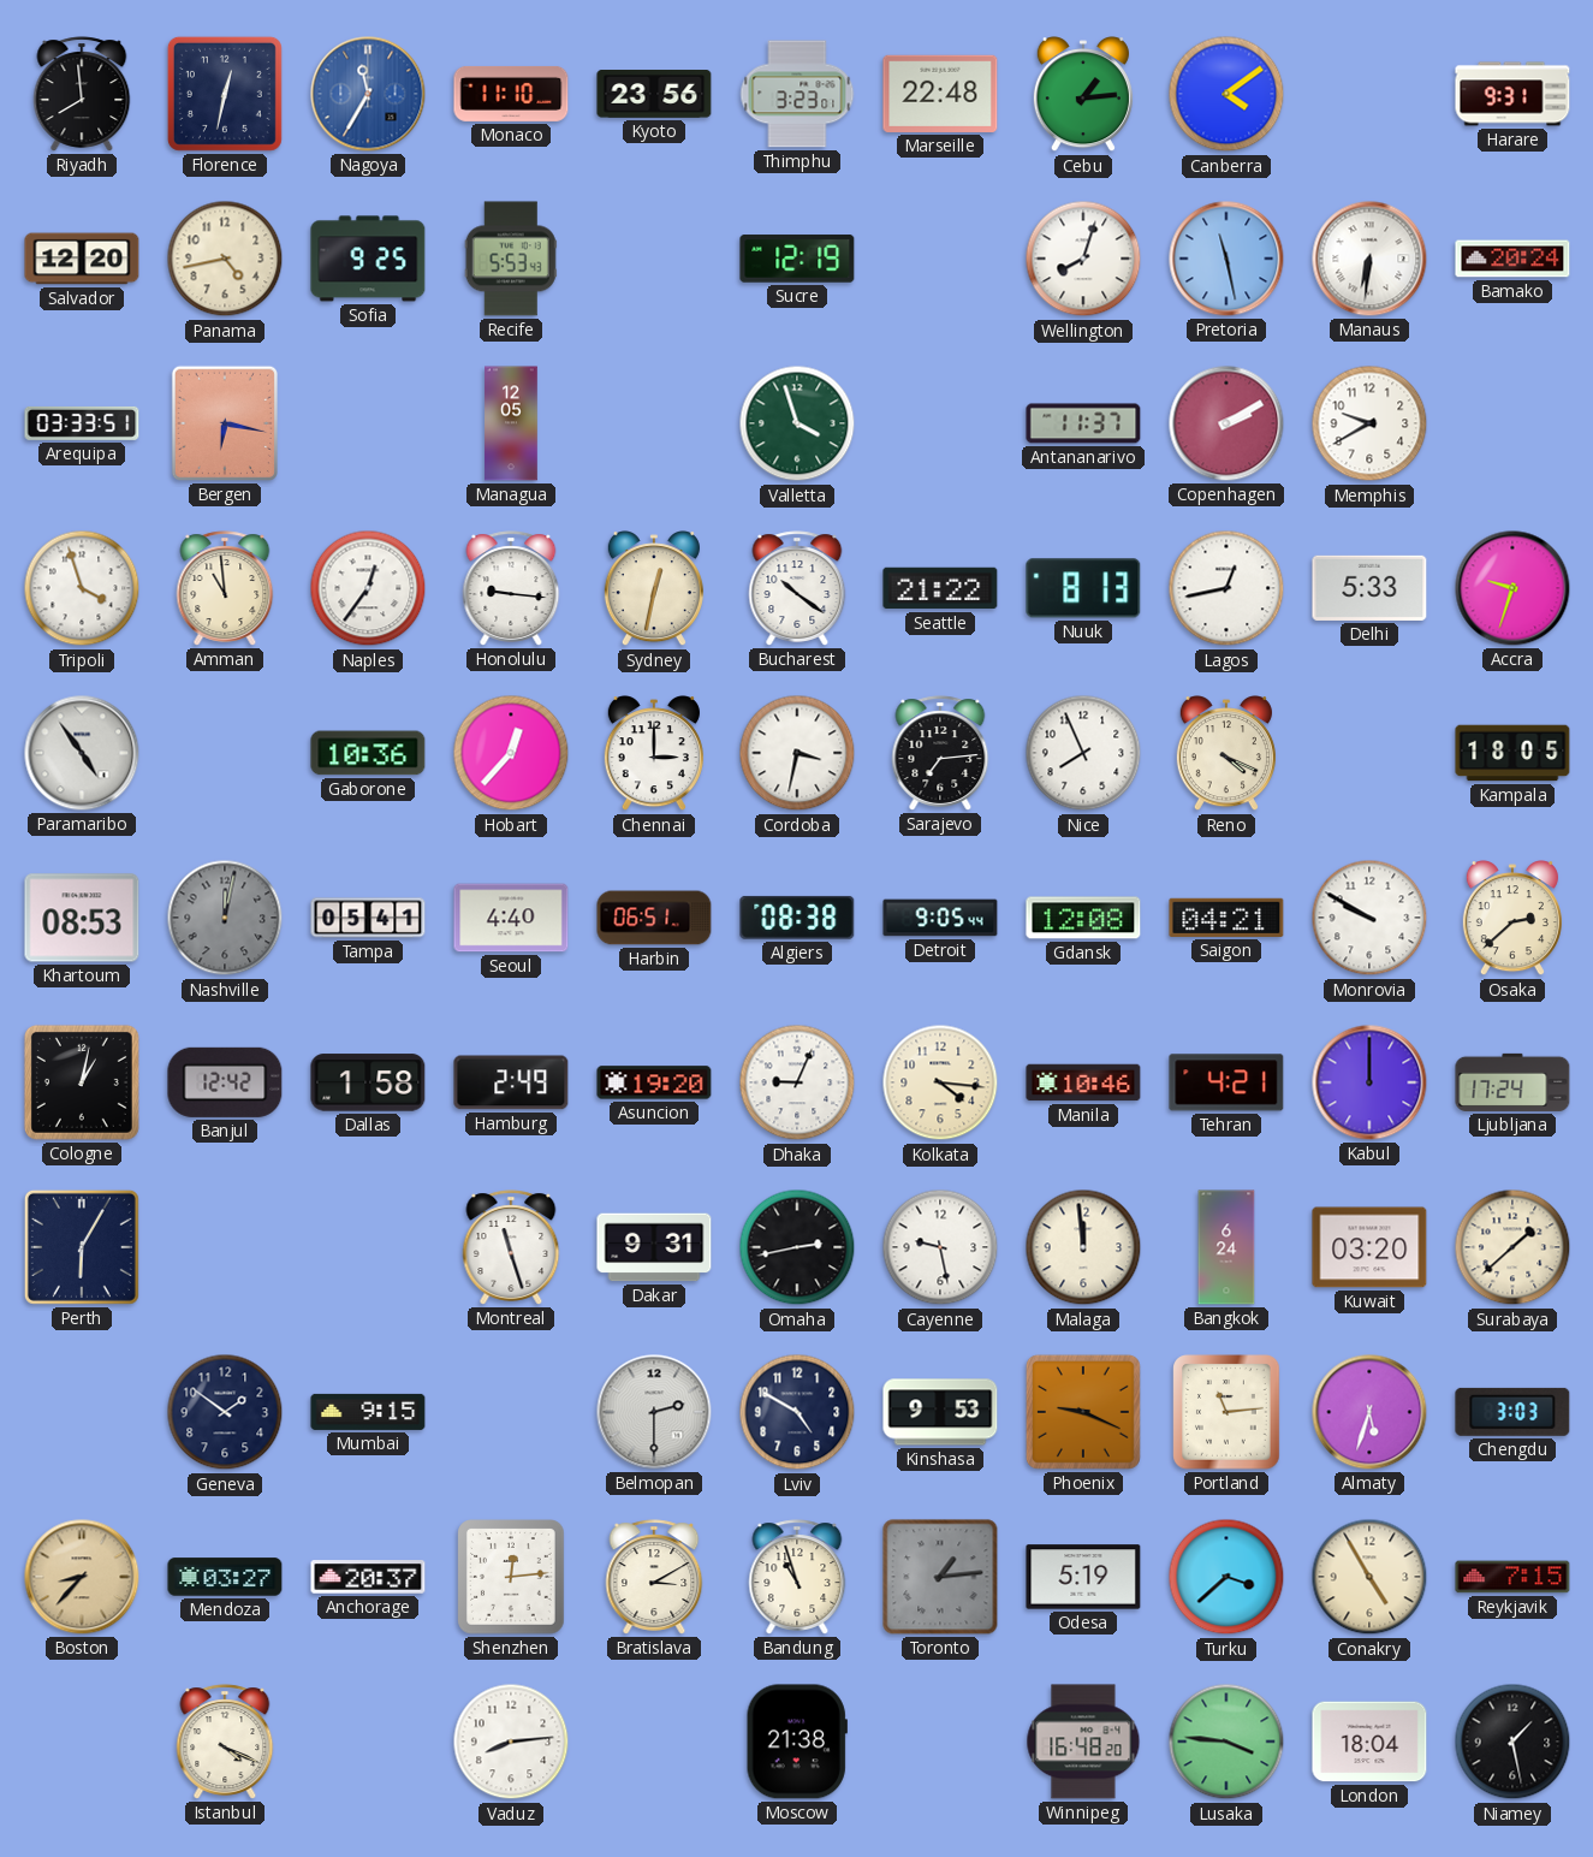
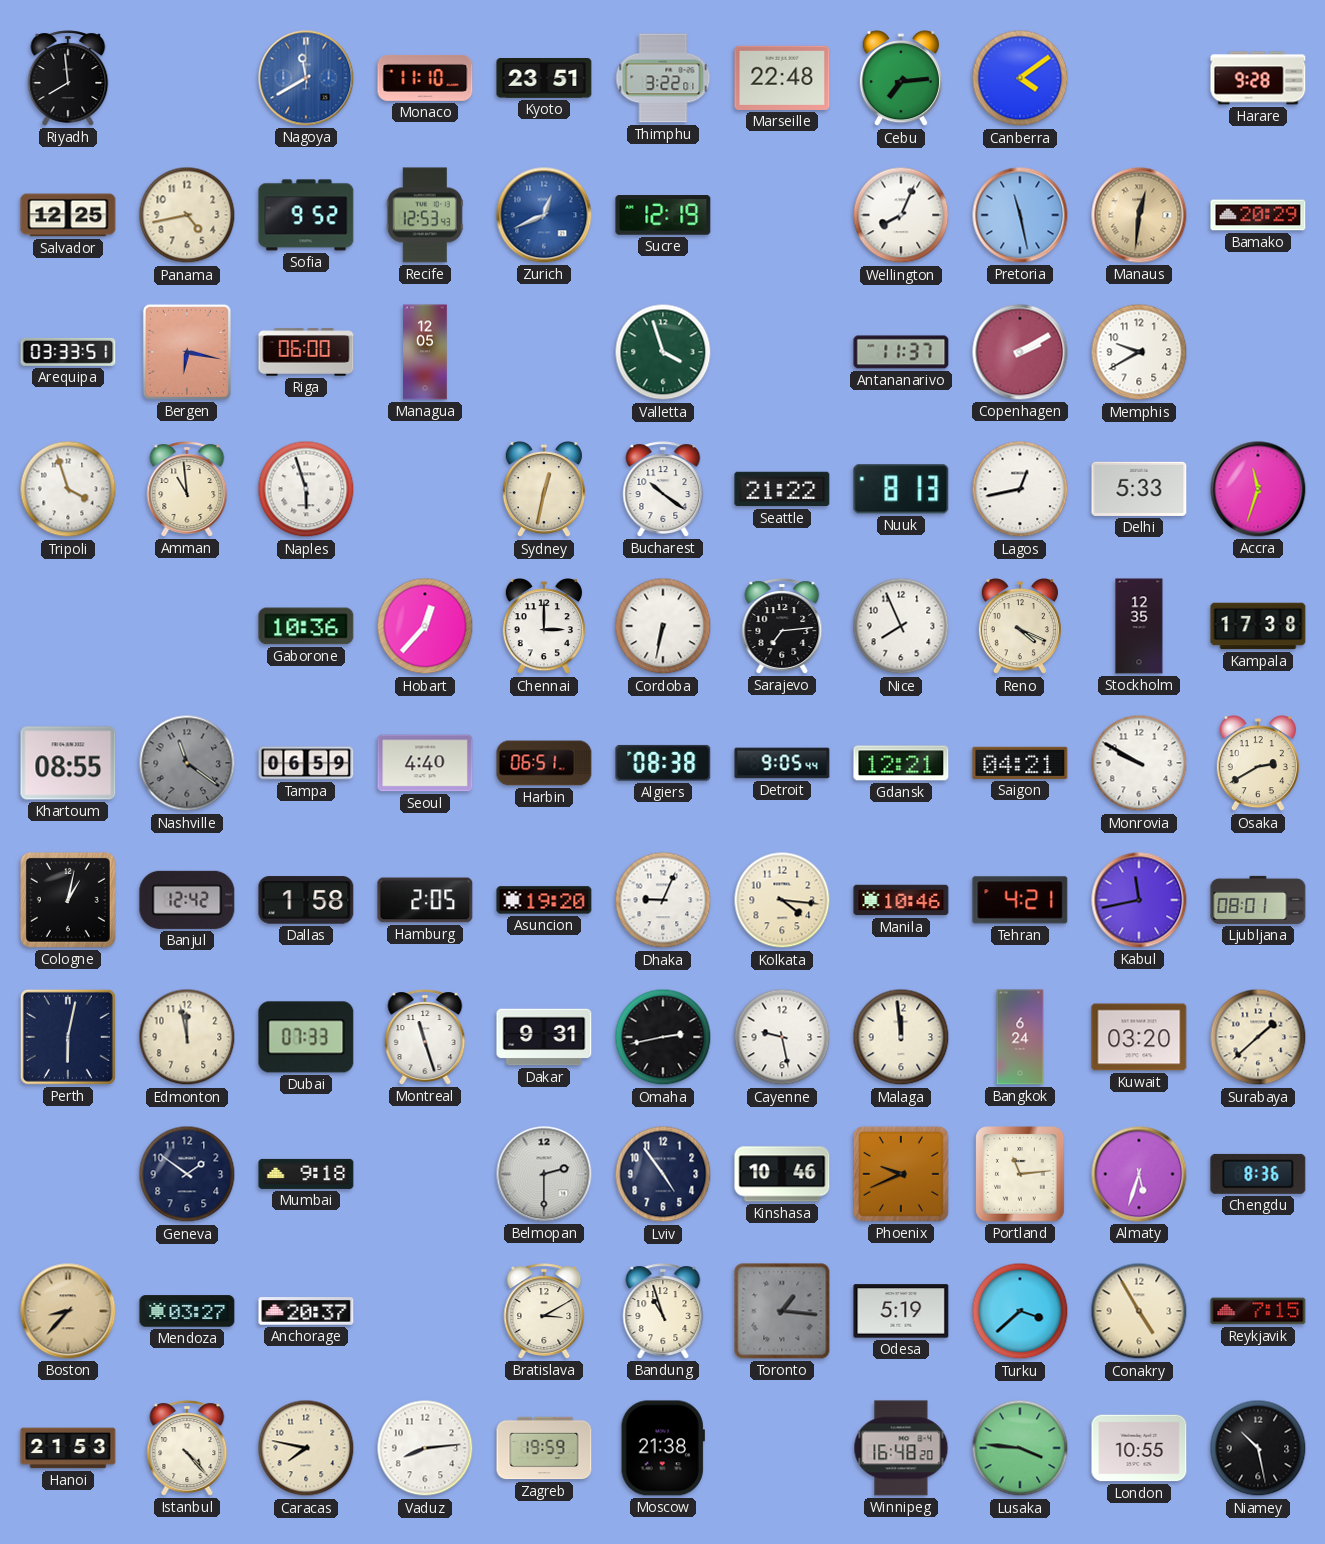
Florence: 12:32 -> none (225, 94)
Nagoya: 11:35 -> 11:40 (306, 78)
Kyoto: 23:56 -> 23:51 (544, 79)
Thimphu: 3:23 -> 3:22 (663, 78)
Cebu: 1:14 -> 7:14 (901, 79)
Harare: 9:31 -> 9:28 (1258, 78)
Salvador: 12:20 -> 12:25 (68, 215)
Sofia: 9:25 -> 9:52 (306, 215)
Recife: 5:53 -> 12:53 (425, 215)
Zurich: none -> 12:41 (544, 215)
Wellington: 8:03 -> 8:04 (901, 215)
Manaus: 6:31 -> 12:31 (1139, 215)
Manaus dial: white -> champagne (1139, 215)
Bamako: 20:24 -> 20:29 (1258, 215)
Riga: none -> 06:00 (306, 352)
Naples: 12:36 -> 5:57 (306, 489)
Honolulu: 9:16 -> none (511, 588)
Accra: 9:33 -> 11:33 (1258, 489)
Paramaribo: 4:54 -> none (82, 753)
Cordoba: 3:32 -> 6:32 (663, 626)
Stockholm: none -> 12:35 (1139, 626)
Kampala: 18:05 -> 17:38 (1258, 626)
Khartoum: 08:53 -> 08:55 (68, 763)
Nashville: 12:02 -> 11:21 (187, 763)
Tampa: 05:41 -> 06:59 (306, 763)
Gdansk: 12:08 -> 12:21 (901, 763)
Osaka: 2:38 -> 2:40 (1258, 764)
Hamburg: 2:49 -> 2:05 (425, 900)
Kabul: 12:00 -> 11:43 (1139, 900)
Ljubljana: 17:24 -> 08:01 (1258, 900)
Perth: 6:05 -> 6:02 (68, 1037)
Edmonton: none -> 11:58 (187, 1037)
Dubai: none -> 07:33 (306, 1037)
Mumbai: 9:15 -> 9:18 (306, 1174)
Lviv: 4:50 -> 4:54 (663, 1174)
Kinshasa: 9:53 -> 10:46 (782, 1174)
Phoenix: 9:19 -> 9:41 (901, 1174)
Chengdu: 3:03 -> 8:36 (1258, 1174)
Shenzhen: 12:14 -> none (511, 1577)
Toronto: 1:14 -> 1:16 (782, 1311)
Hanoi: none -> 21:53 (68, 1448)
Istanbul: 4:19 -> 4:23 (187, 1448)
Caracas: none -> 7:47 (306, 1448)
Zagreb: none -> 19:59 (544, 1448)
London: 18:04 -> 10:55 (1139, 1448)
Niamey: 1:28 -> 10:28 (1258, 1448)
